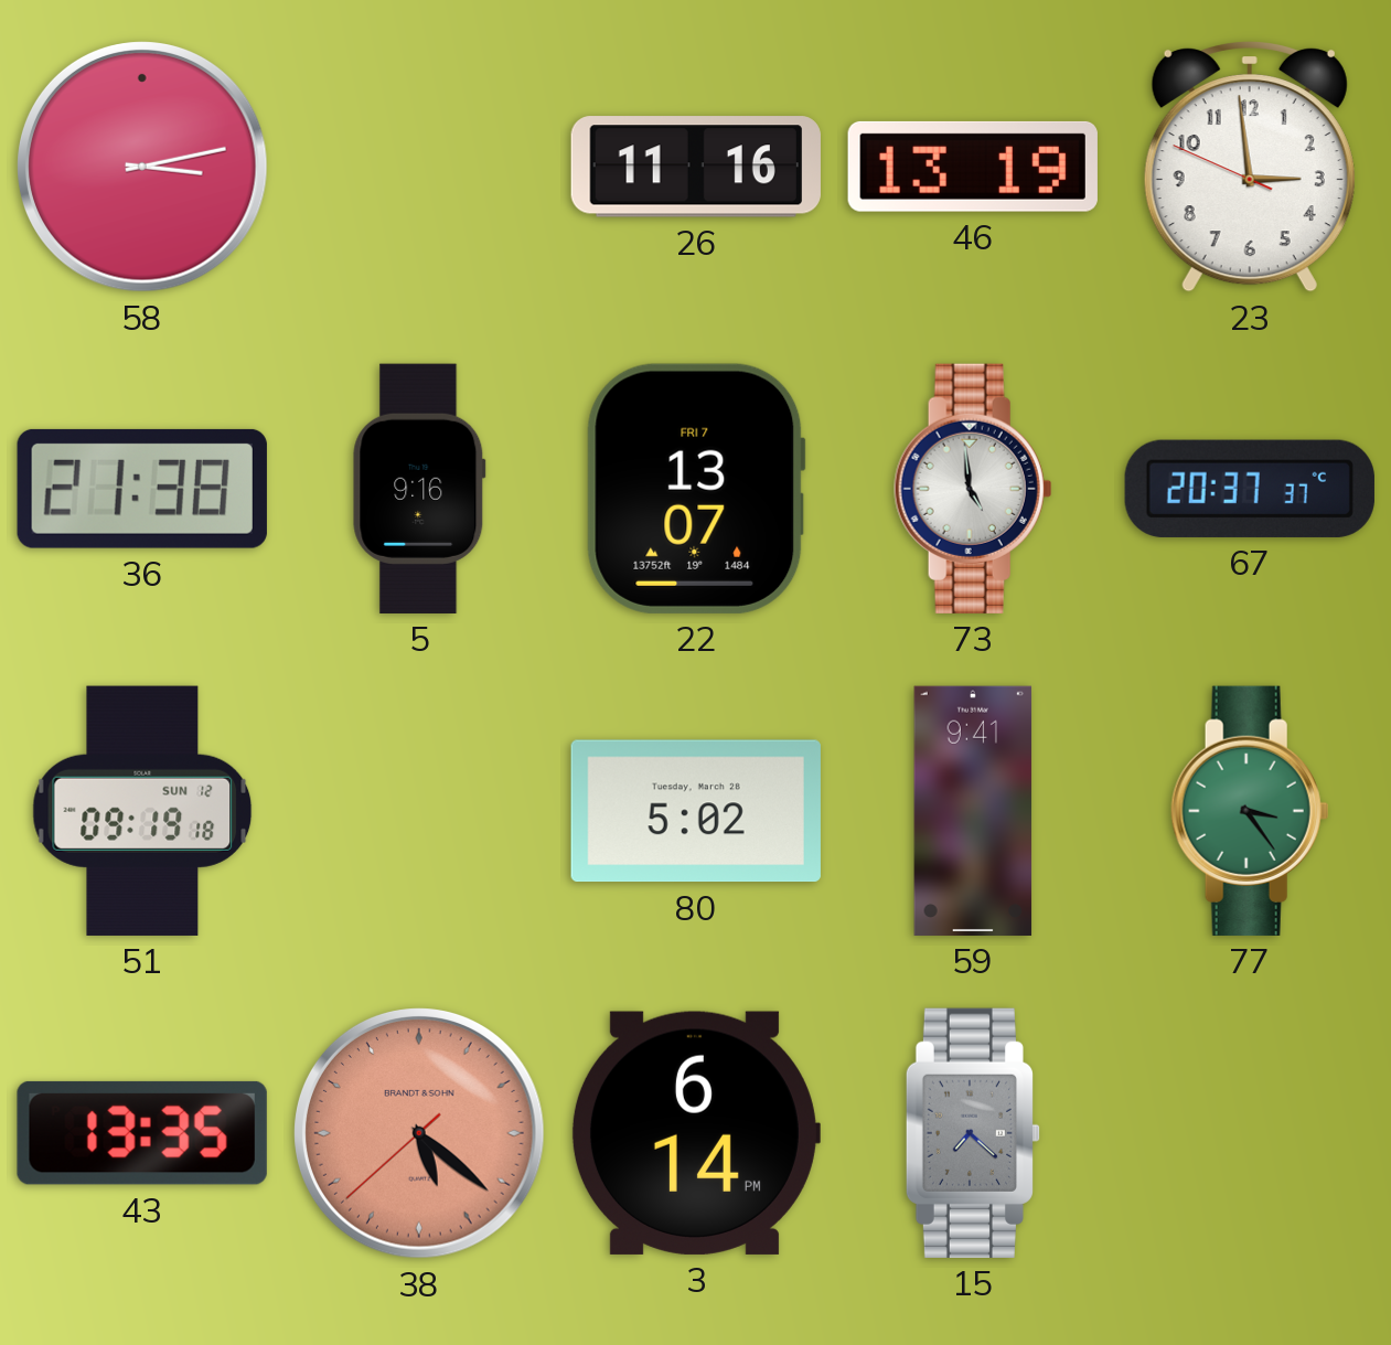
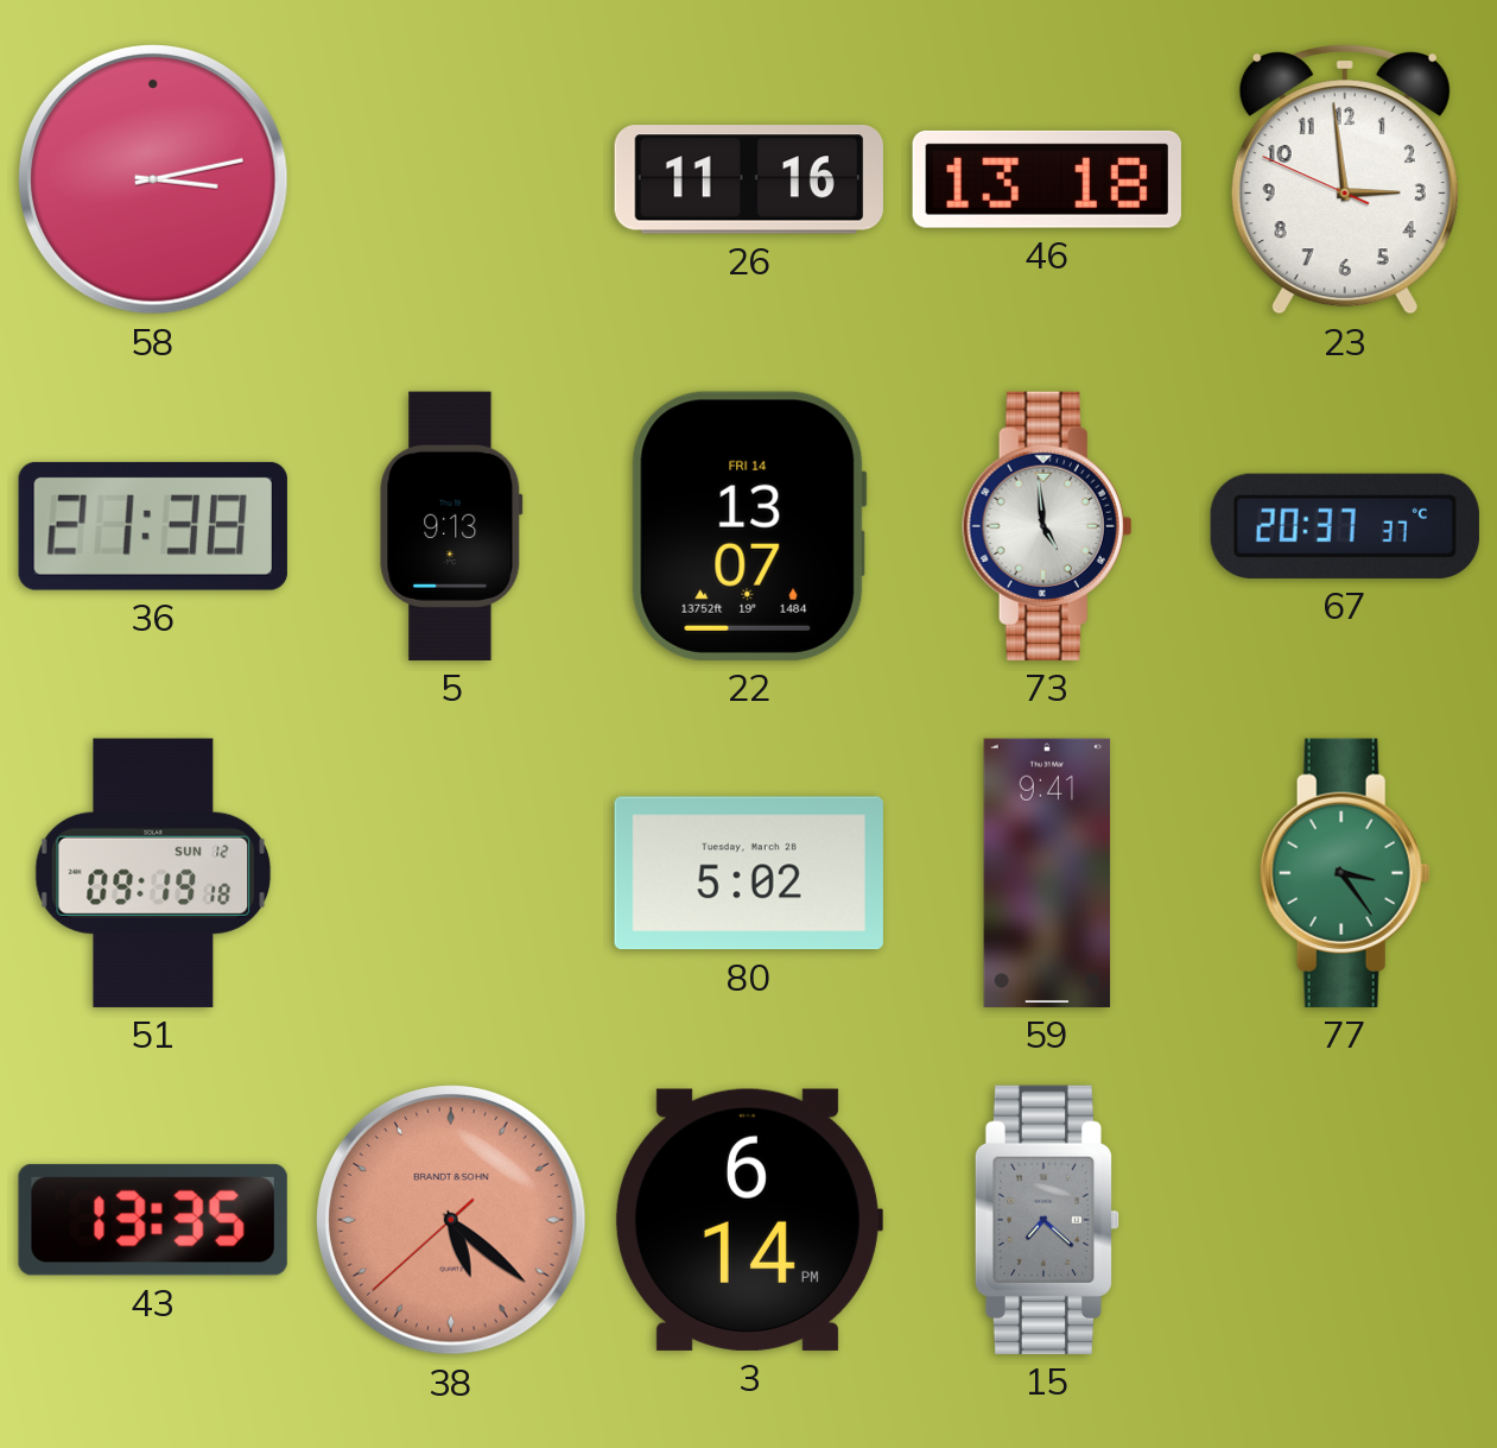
46: 13:19 -> 13:18 (1047, 179)
5: 9:16 -> 9:13 (451, 526)
22 date: FRI 7 -> FRI 14 (749, 526)
